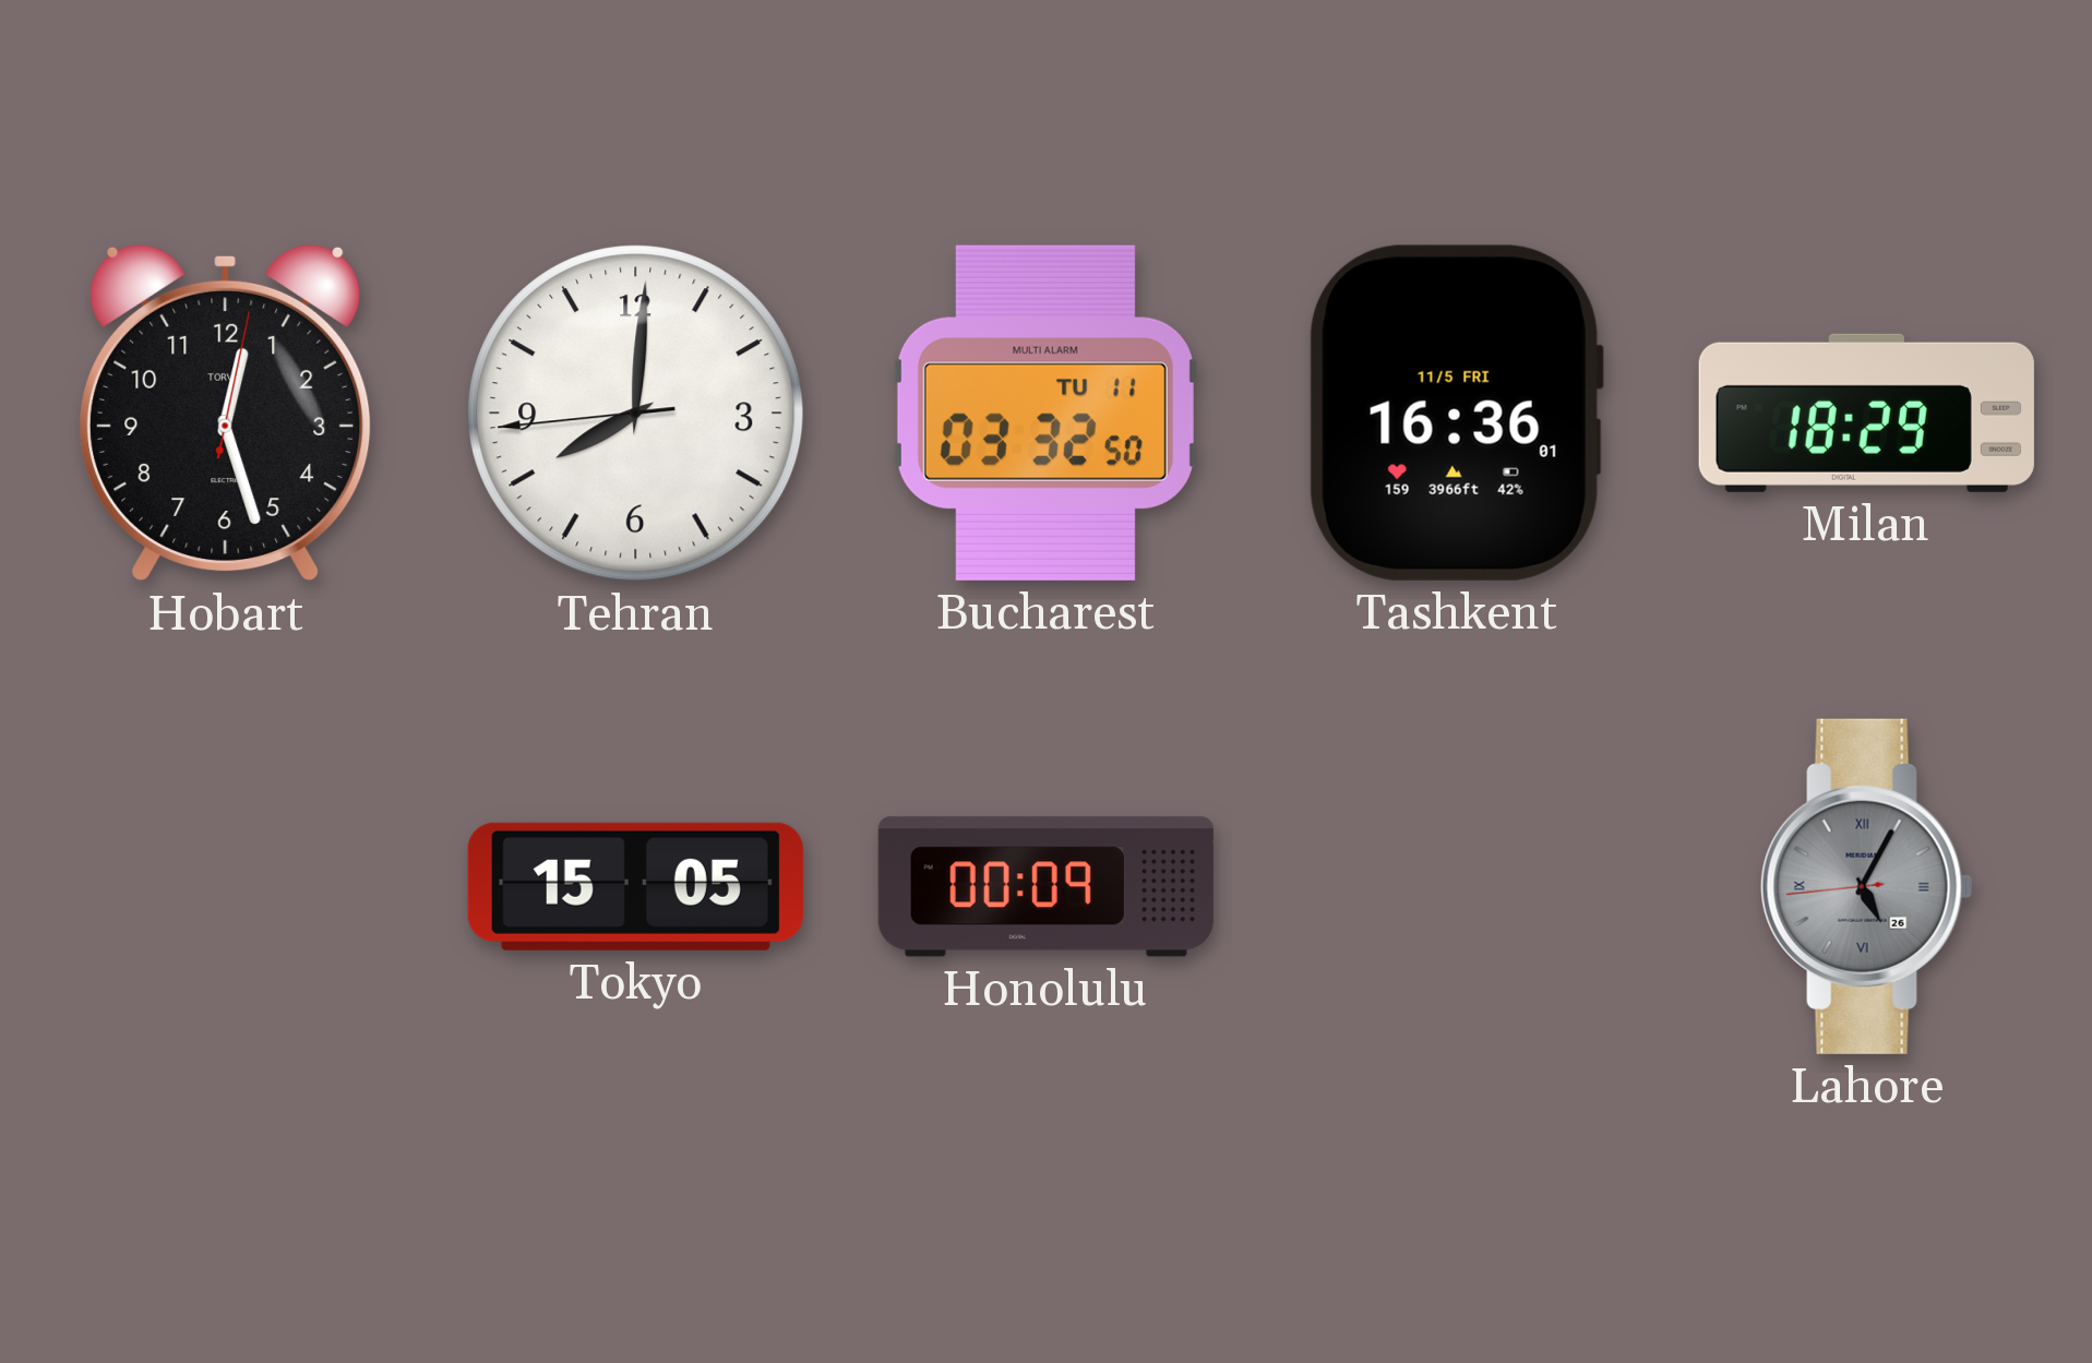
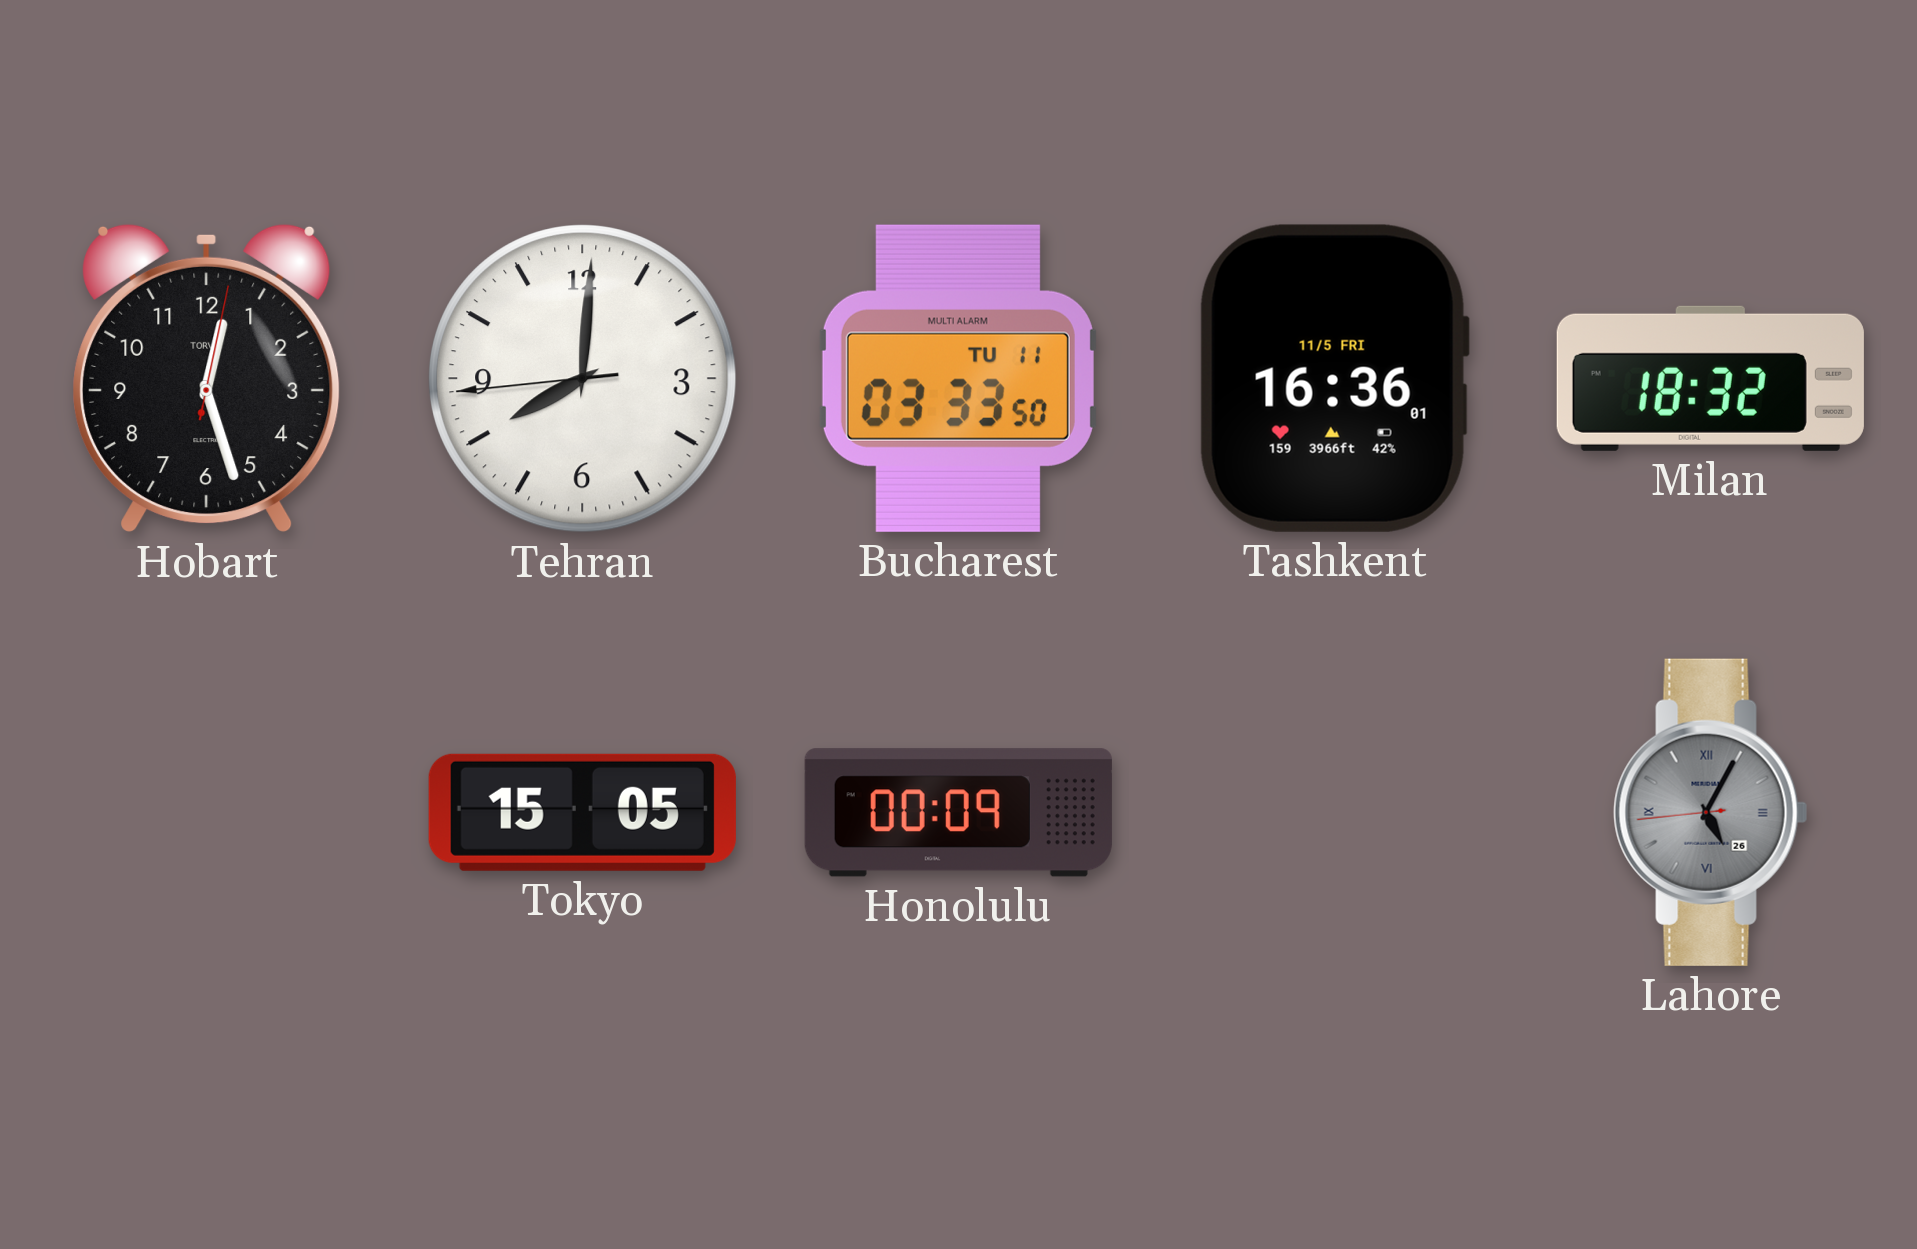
Bucharest: 03:32 -> 03:33 (958, 378)
Milan: 18:29 -> 18:32 (1710, 378)
